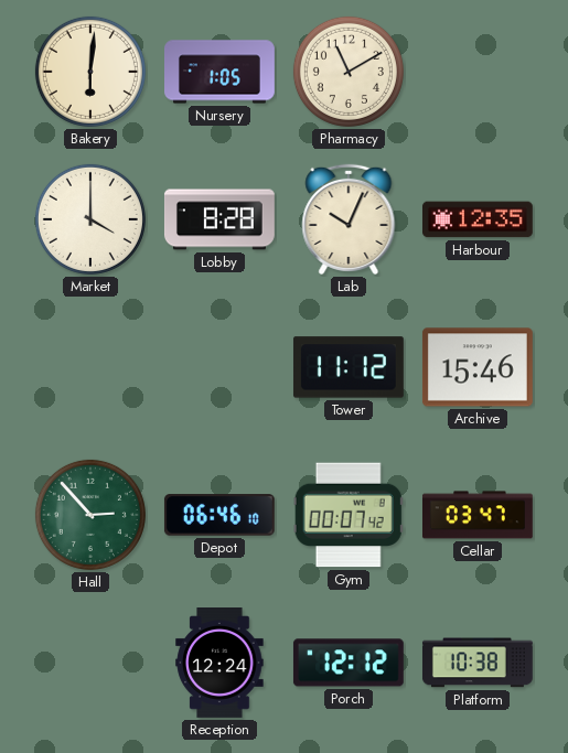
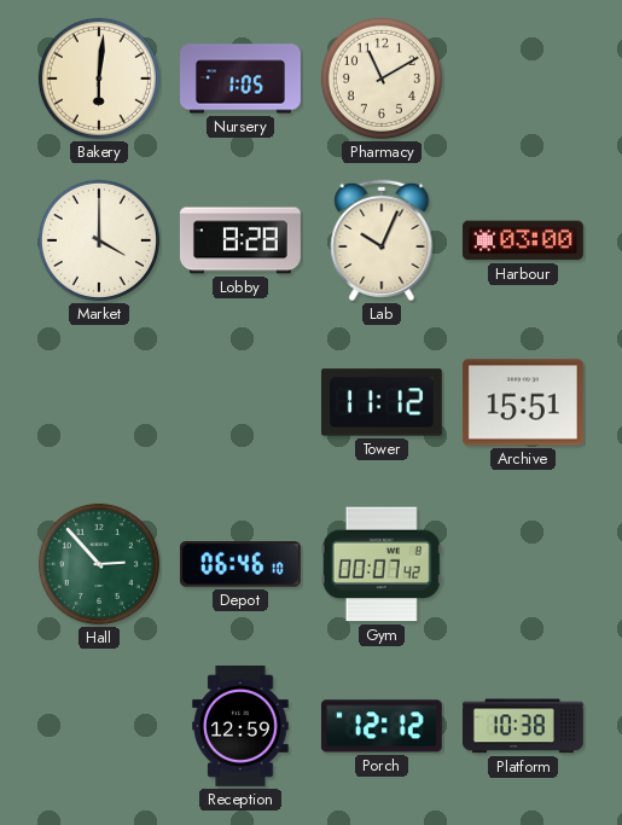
Harbour: 12:35 -> 03:00 (523, 240)
Archive: 15:46 -> 15:51 (523, 402)
Cellar: 03:47 -> none (478, 515)
Reception: 12:24 -> 12:59 (240, 727)
